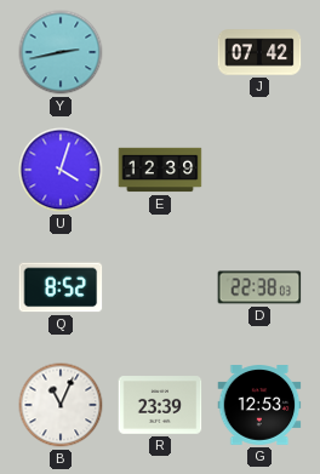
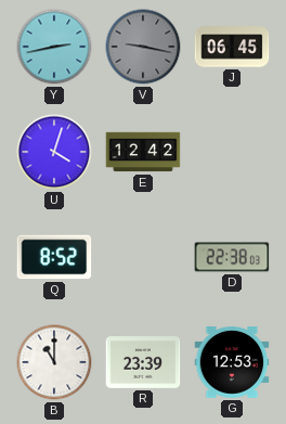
V: none -> 9:17 (143, 47)
J: 07:42 -> 06:45 (232, 47)
E: 12:39 -> 12:42 (143, 152)
B: 11:04 -> 11:00 (54, 362)
